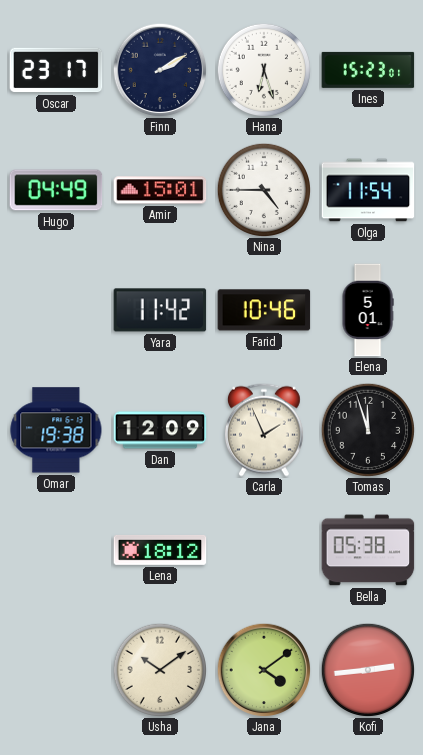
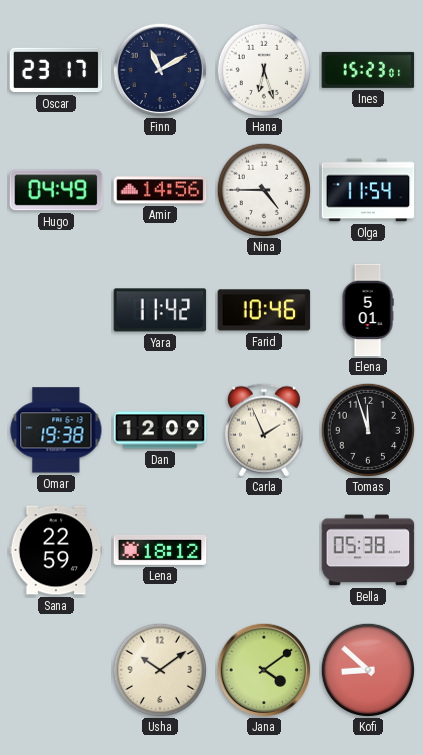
Finn: 2:10 -> 11:10 (160, 70)
Amir: 15:01 -> 14:56 (160, 190)
Sana: none -> 22:59 (56, 550)
Kofi: 2:44 -> 8:52 (367, 669)
